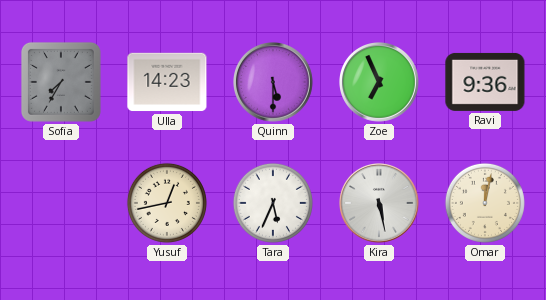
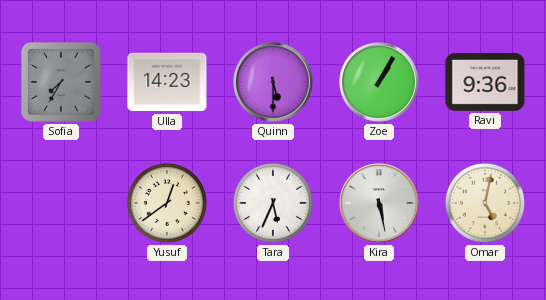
Zoe: 6:56 -> 1:05 (380, 83)
Yusuf: 12:43 -> 12:39 (167, 203)
Omar: 12:02 -> 5:02 (485, 203)
